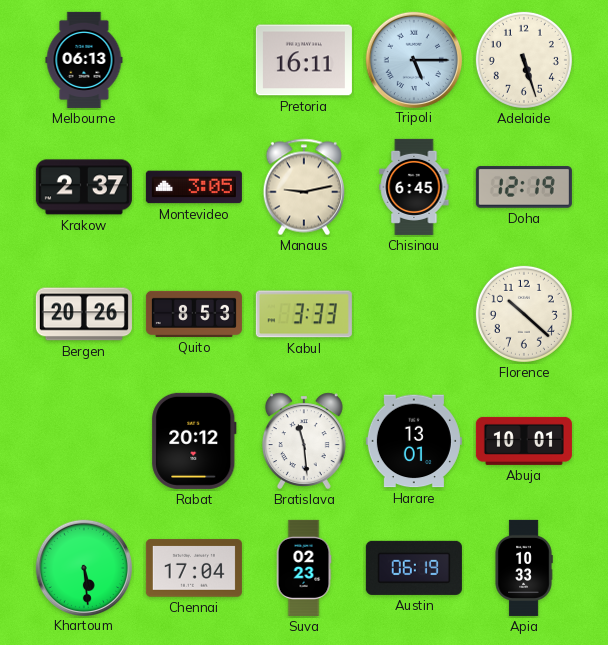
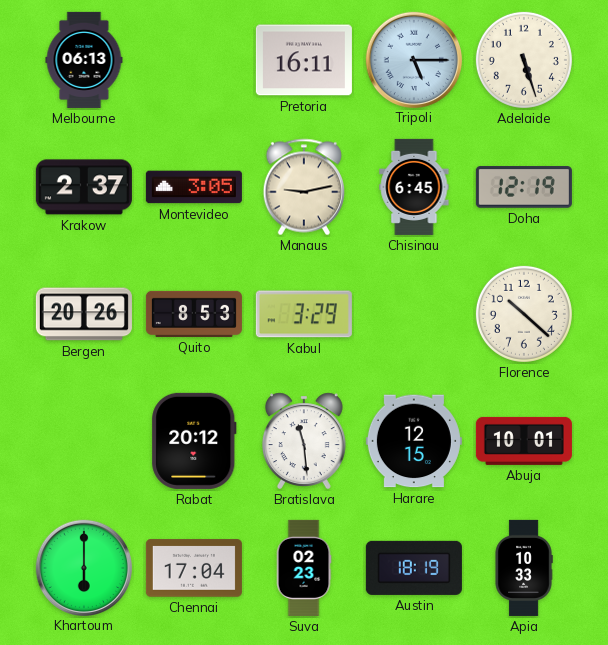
Kabul: 3:33 -> 3:29 (304, 314)
Harare: 13:01 -> 12:15 (414, 441)
Khartoum: 5:29 -> 6:00 (83, 567)
Austin: 06:19 -> 18:19 (414, 568)
